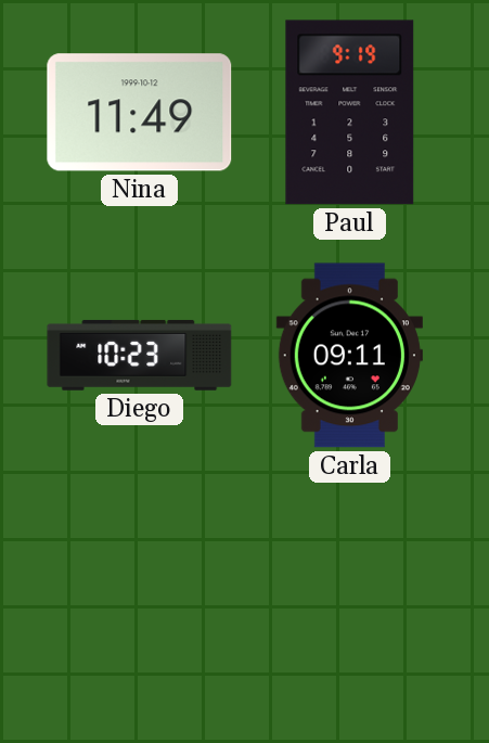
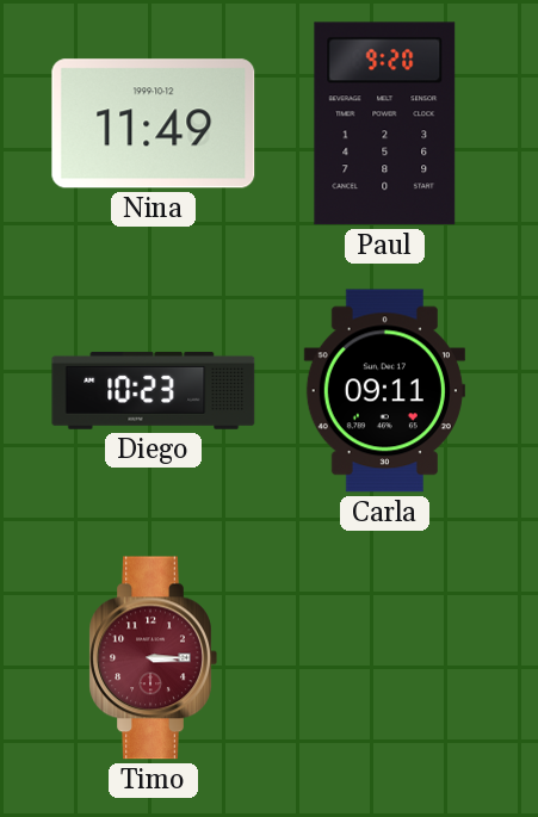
Paul: 9:19 -> 9:20 (385, 124)
Timo: none -> 3:15 (153, 658)
